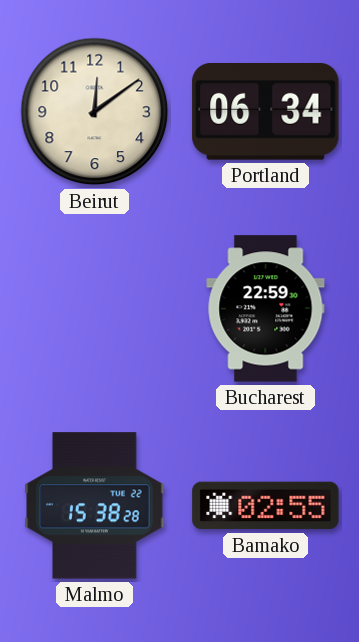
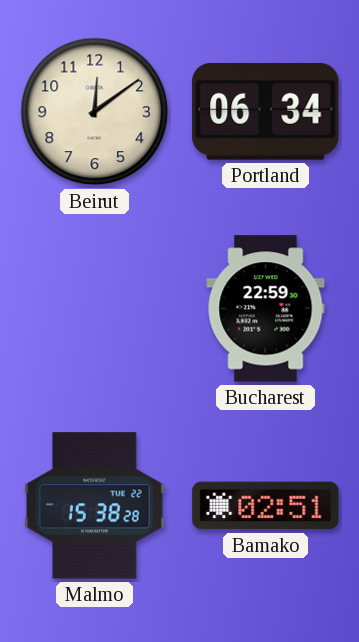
Bamako: 02:55 -> 02:51 (266, 506)
